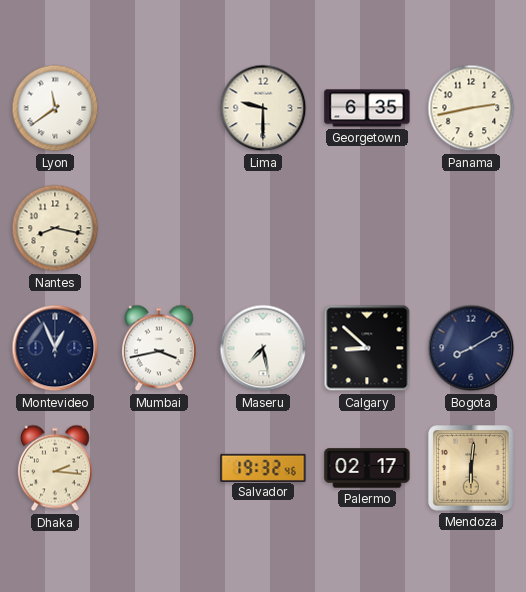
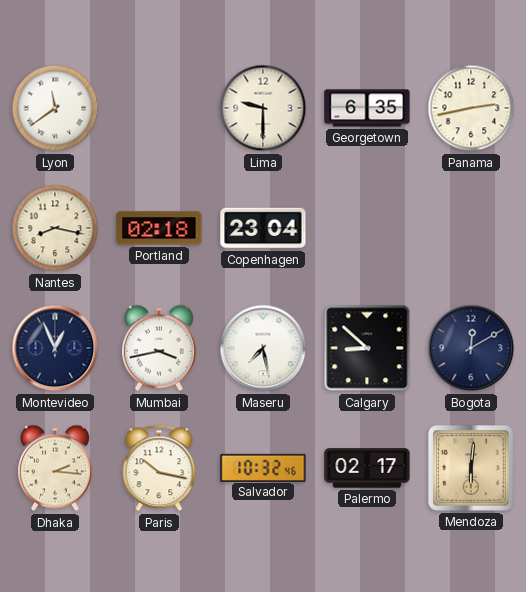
Portland: none -> 02:18 (159, 228)
Copenhagen: none -> 23:04 (263, 228)
Bogota: 8:10 -> 12:10 (471, 348)
Paris: none -> 10:17 (159, 468)
Salvador: 19:32 -> 10:32 (263, 467)
